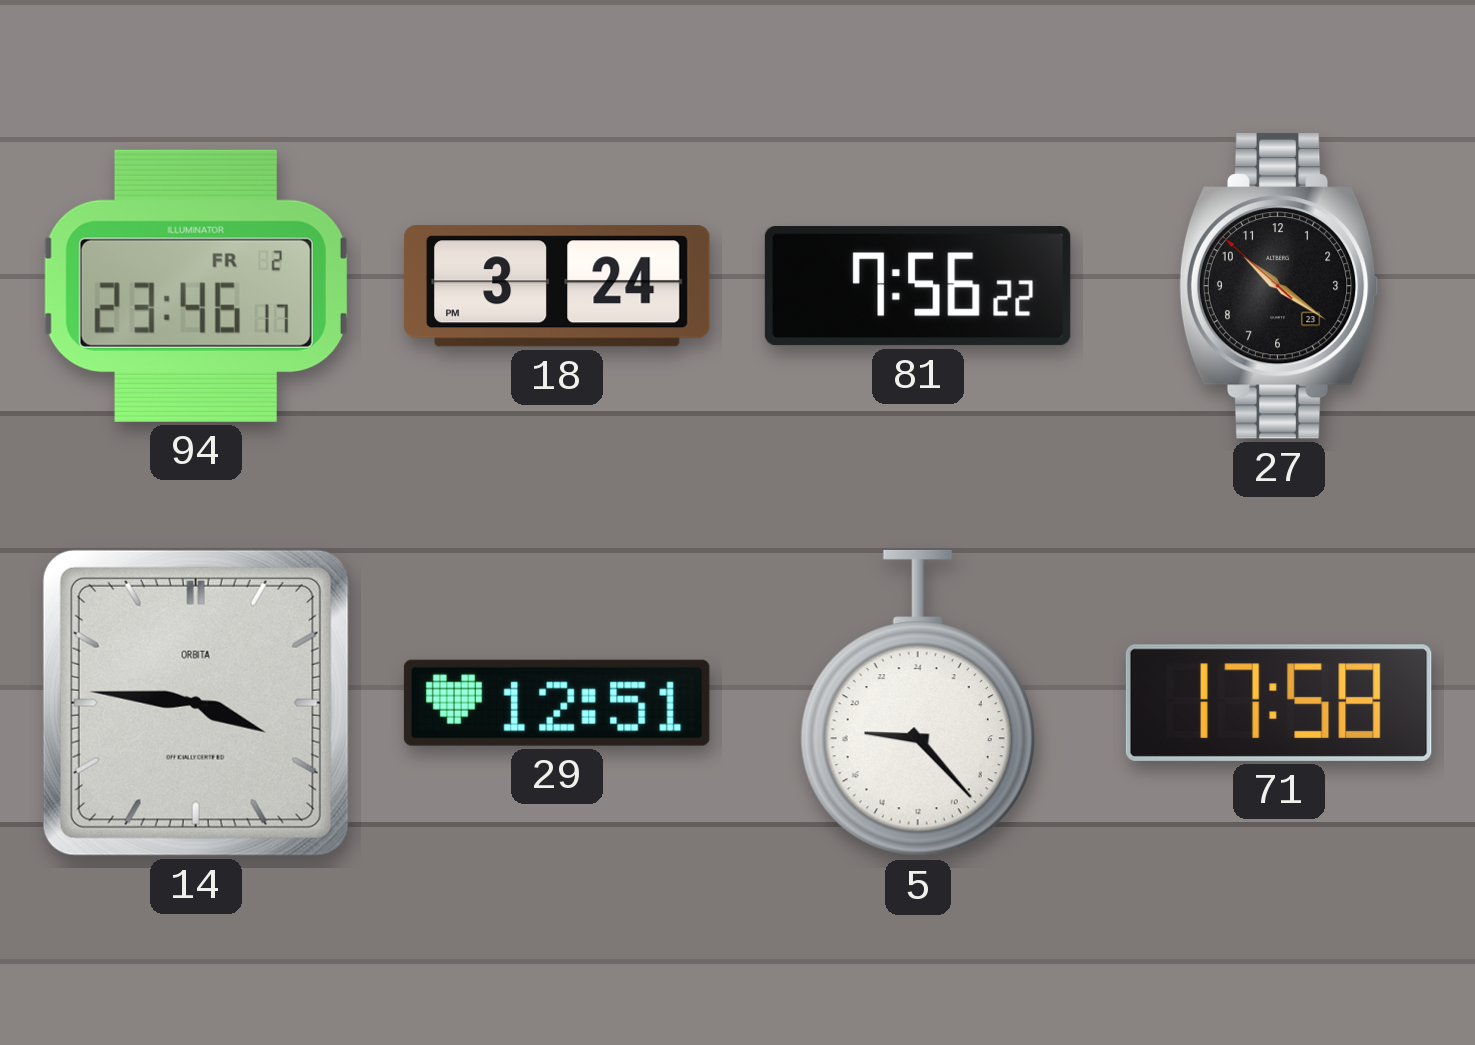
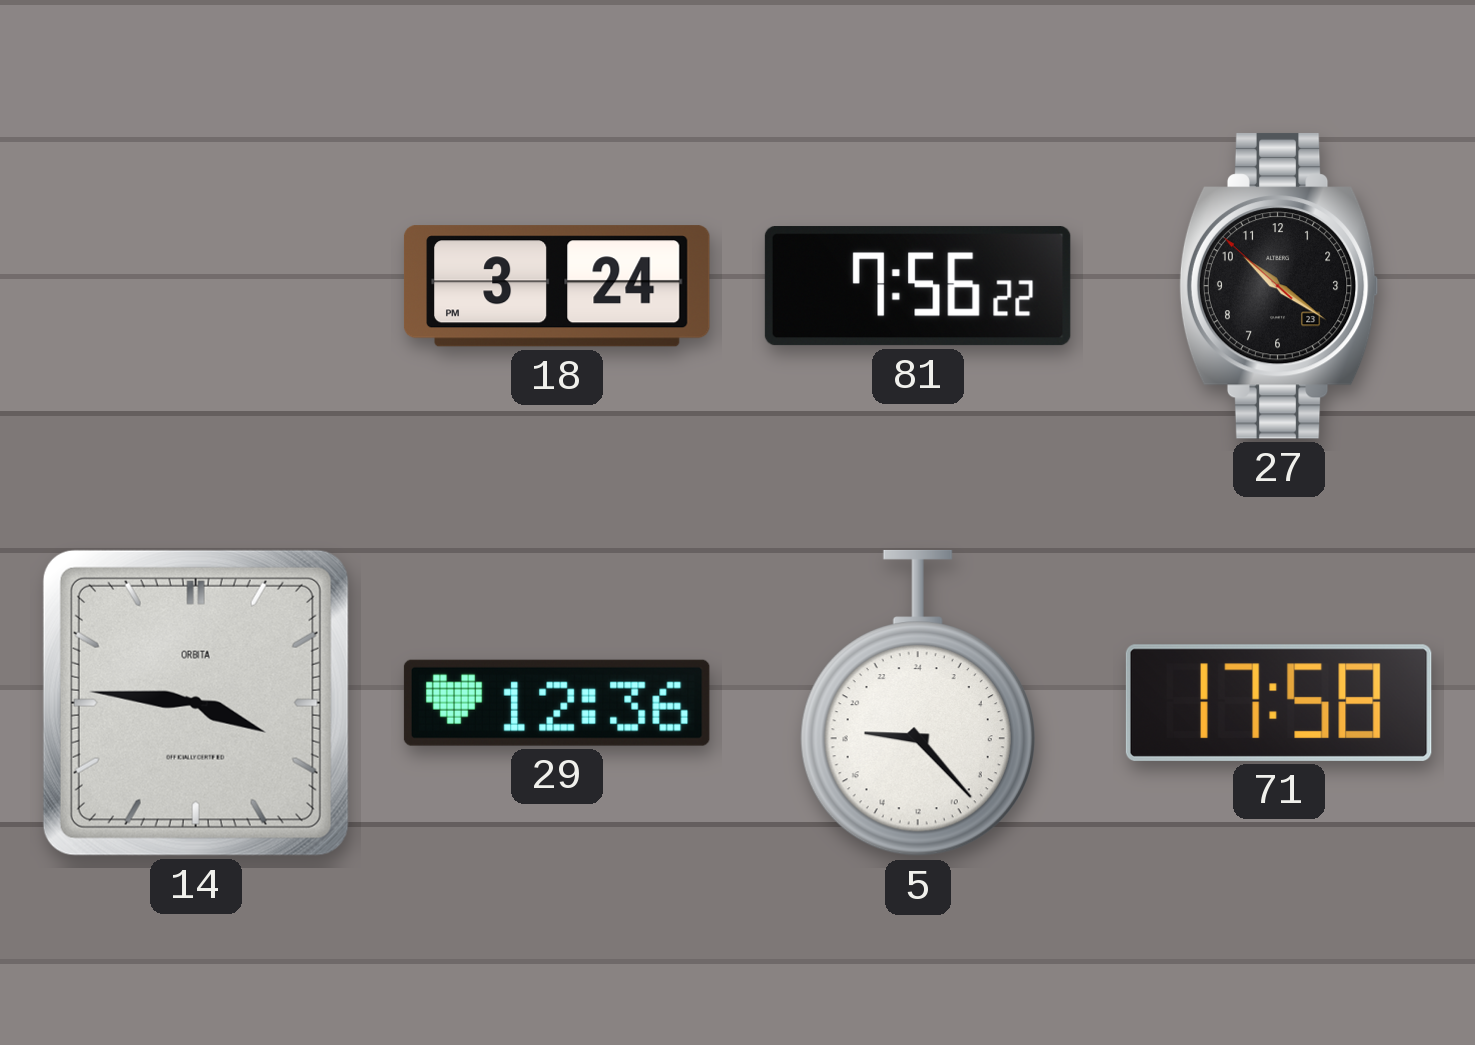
94: 23:46 -> none (196, 286)
29: 12:51 -> 12:36 (557, 703)
